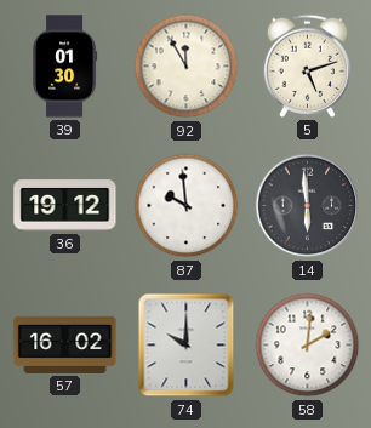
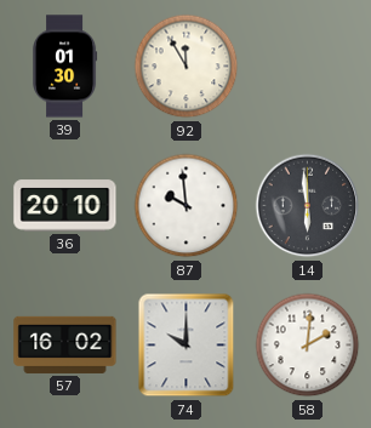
5: 5:12 -> none (308, 65)
36: 19:12 -> 20:10 (65, 206)
